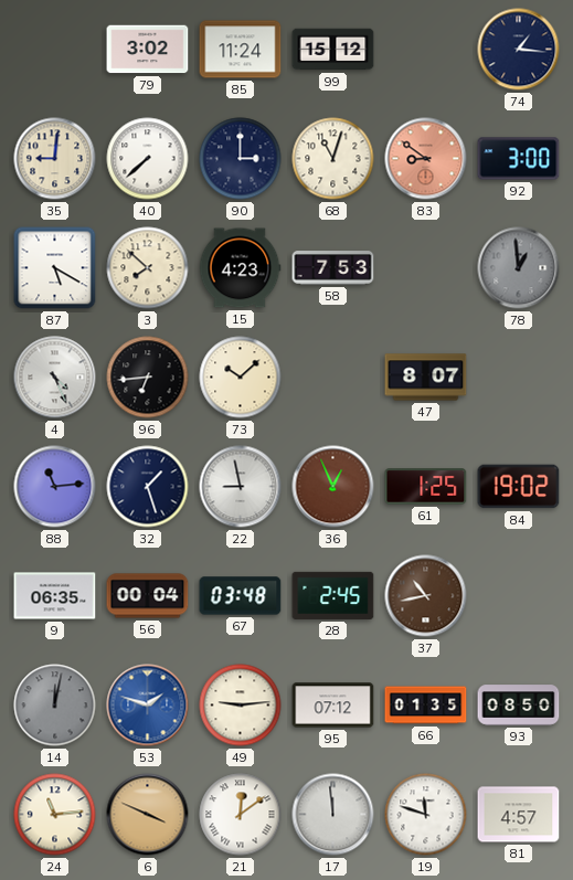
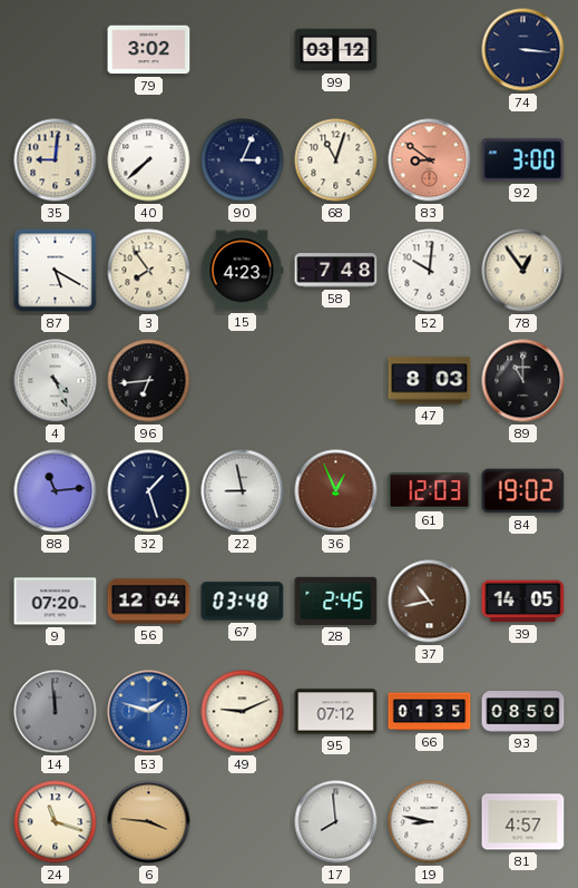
85: 11:24 -> none (241, 50)
99: 15:12 -> 03:12 (336, 50)
74: 1:16 -> 3:16 (523, 50)
90: 3:00 -> 3:04 (243, 160)
3: 7:52 -> 7:54 (149, 271)
58: 7:53 -> 7:48 (336, 271)
52: none -> 10:01 (430, 271)
78: 12:59 -> 12:54 (523, 271)
78 dial: grey -> cream (523, 271)
73: 10:08 -> none (241, 378)
47: 8:07 -> 8:03 (430, 381)
89: none -> 11:00 (523, 381)
61: 1:25 -> 12:03 (430, 491)
9: 06:35 -> 07:20 (56, 602)
56: 00:04 -> 12:04 (149, 602)
39: none -> 14:05 (523, 602)
14: 12:02 -> 11:59 (56, 712)
49: 9:14 -> 9:11 (243, 712)
24: 11:14 -> 11:18 (56, 822)
6: 3:49 -> 3:46 (149, 822)
21: 12:09 -> none (241, 815)
17: 11:59 -> 7:59 (336, 822)
19: 11:48 -> 8:47 (430, 822)
